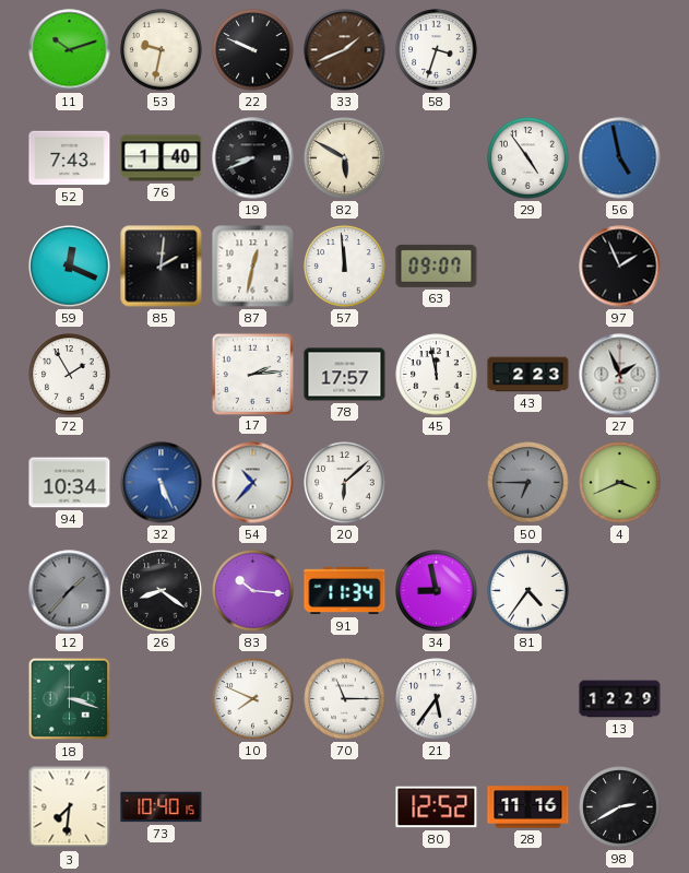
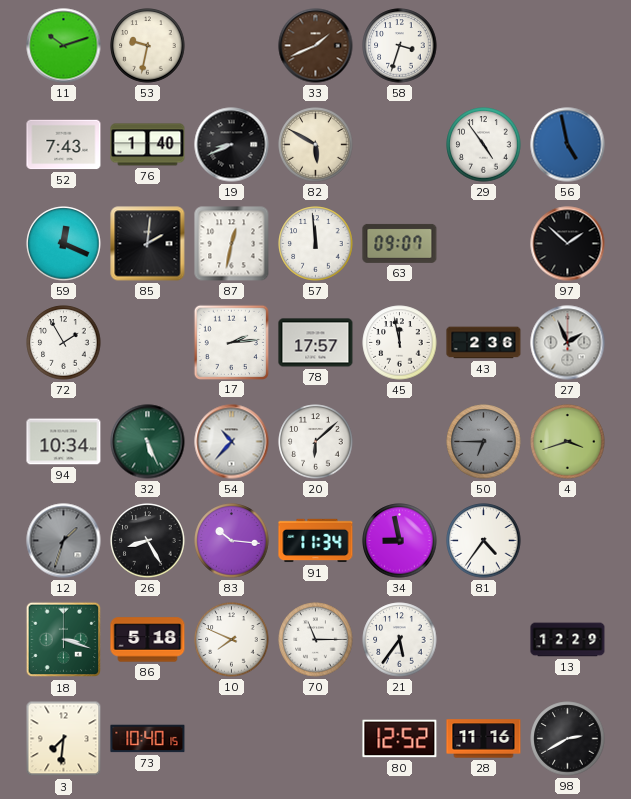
22: 9:49 -> none (253, 50)
97: 1:56 -> 1:52 (568, 244)
43: 2:23 -> 2:36 (484, 343)
32 dial: blue -> green (148, 442)
4: 3:41 -> 3:42 (568, 442)
12: 1:37 -> 1:33 (64, 541)
26: 8:21 -> 8:25 (148, 541)
86: none -> 5:18 (148, 640)
